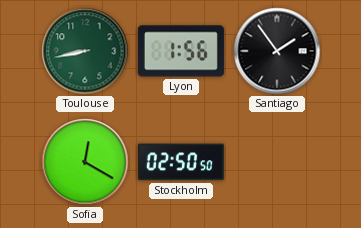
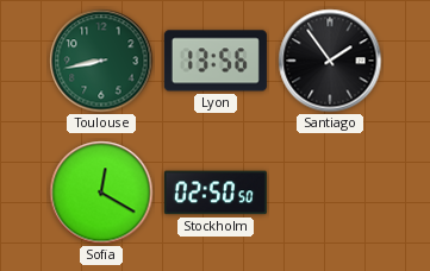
Lyon: 1:56 -> 13:56 (216, 61)
